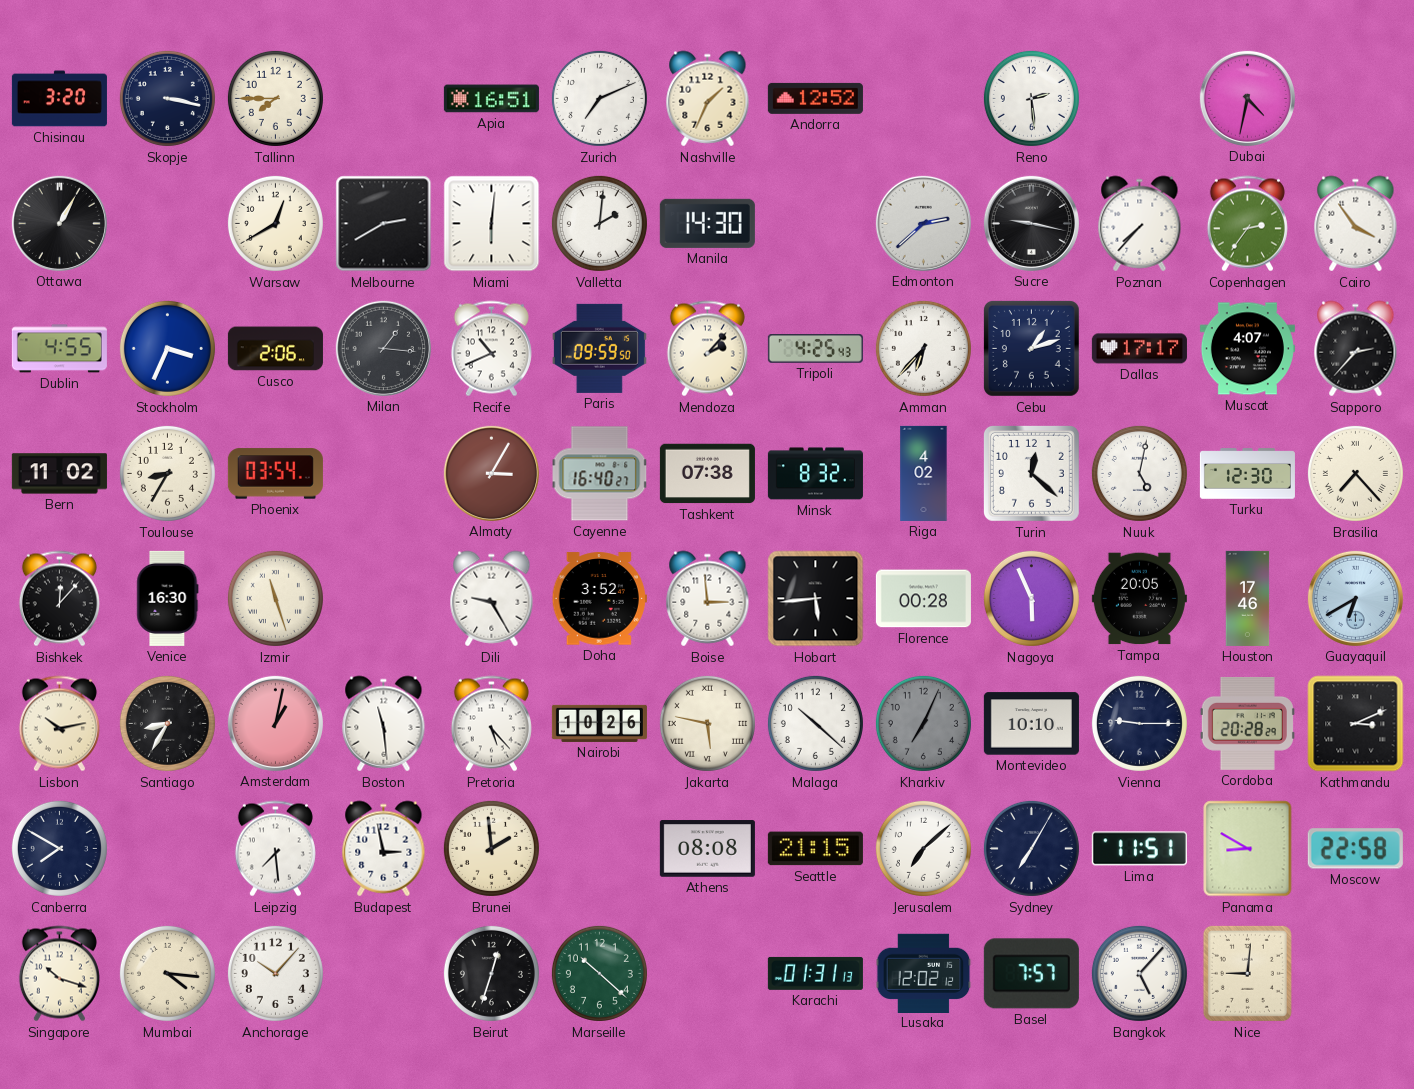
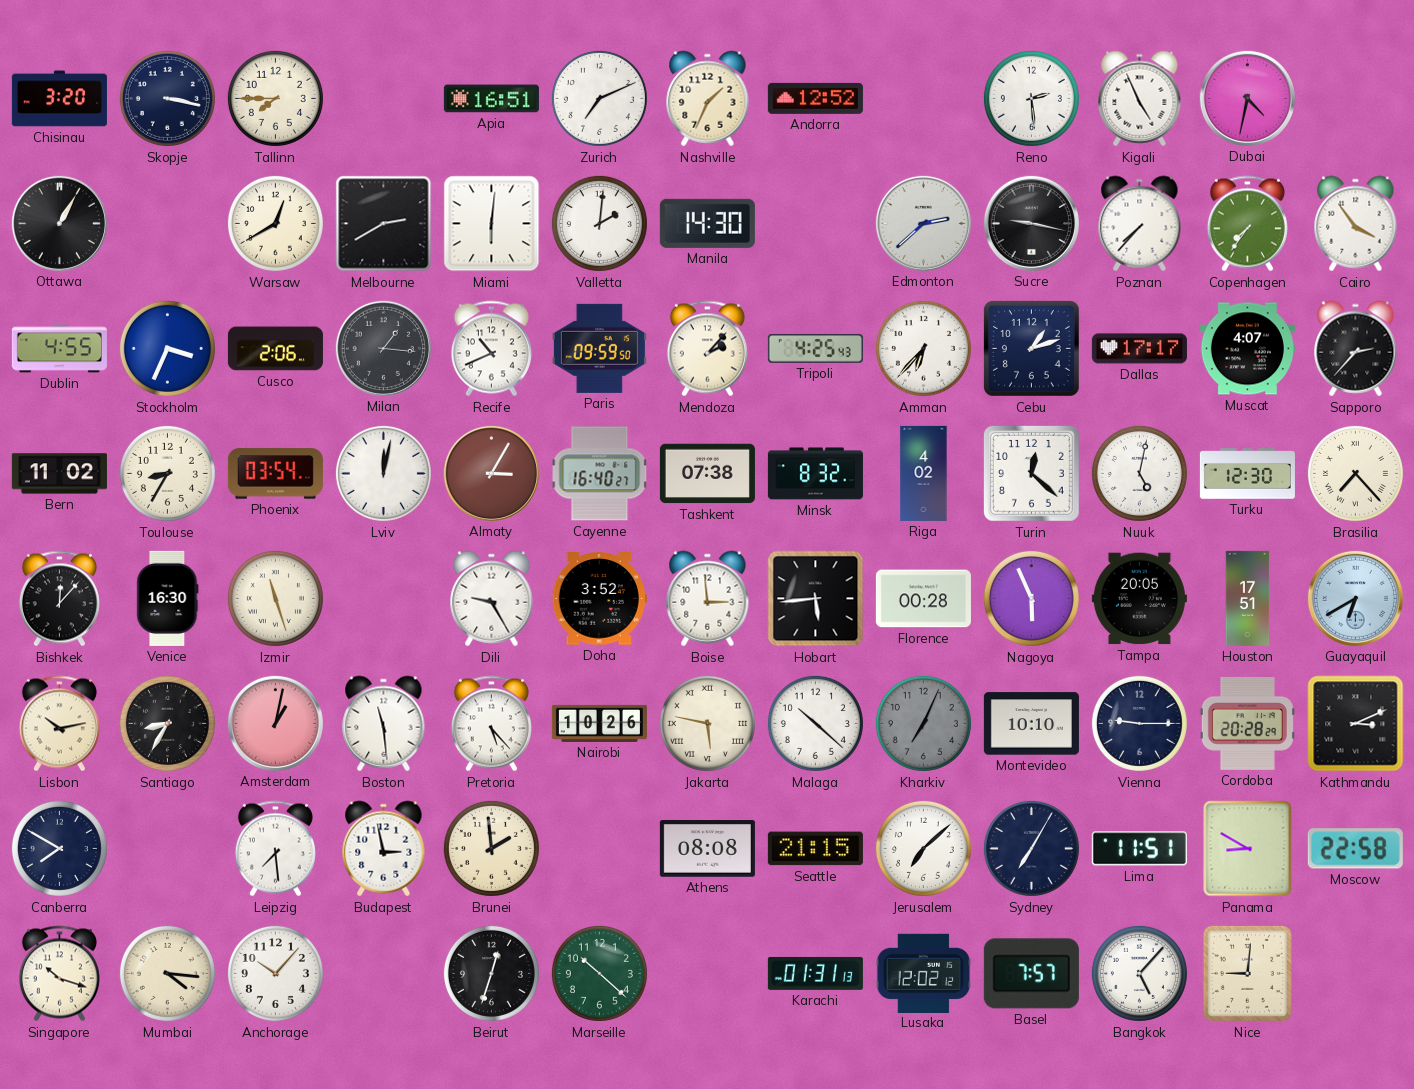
Kigali: none -> 4:56 (1140, 99)
Copenhagen: 2:36 -> 7:36 (1247, 224)
Lviv: none -> 12:02 (383, 473)
Houston: 17:46 -> 17:51 (1248, 598)
